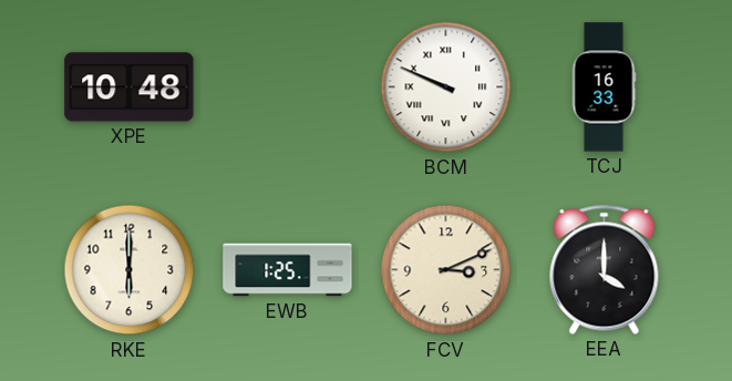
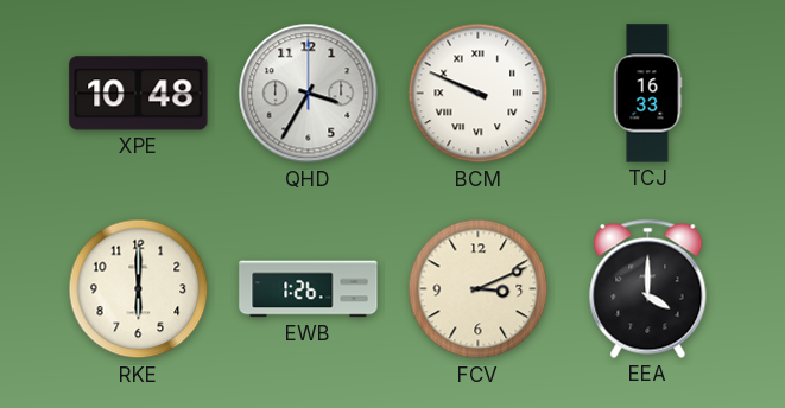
QHD: none -> 3:35 (309, 94)
EWB: 1:25 -> 1:26 (309, 289)
